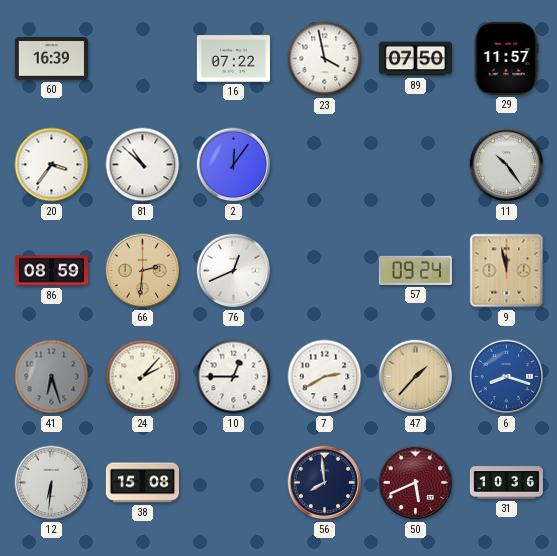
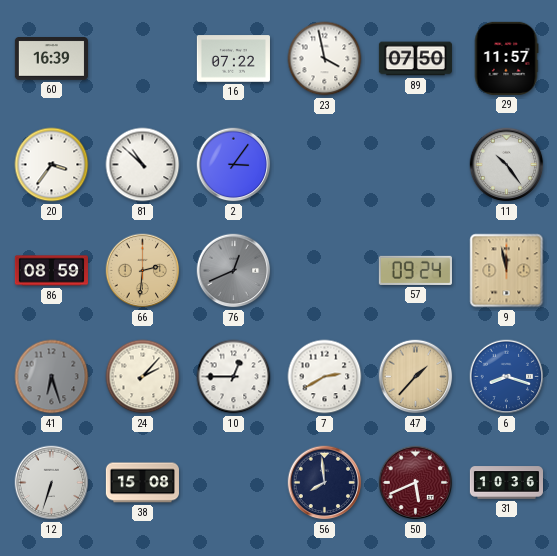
2: 12:06 -> 3:06 (234, 165)
76 dial: white -> grey (234, 271)
12: 6:31 -> 6:33 (52, 483)
